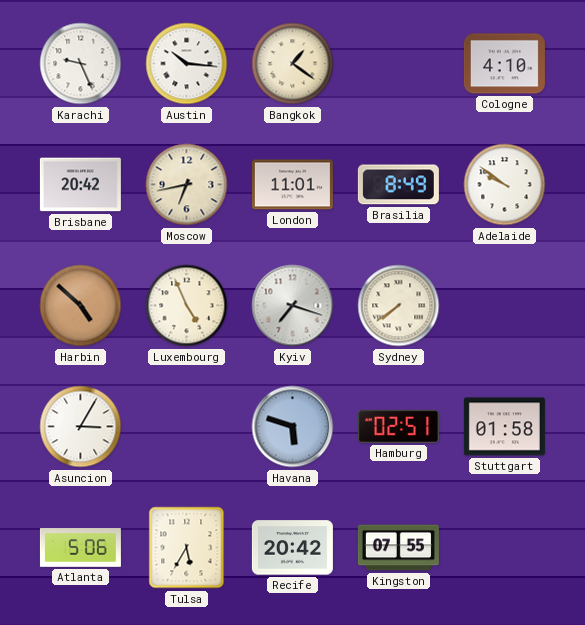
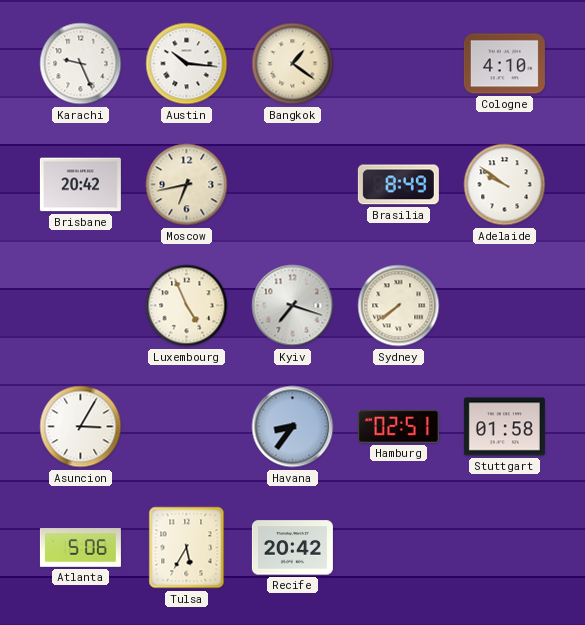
London: 11:01 -> none (292, 185)
Harbin: 4:52 -> none (81, 306)
Havana: 5:48 -> 8:36 (293, 427)
Kingston: 07:55 -> none (398, 548)
